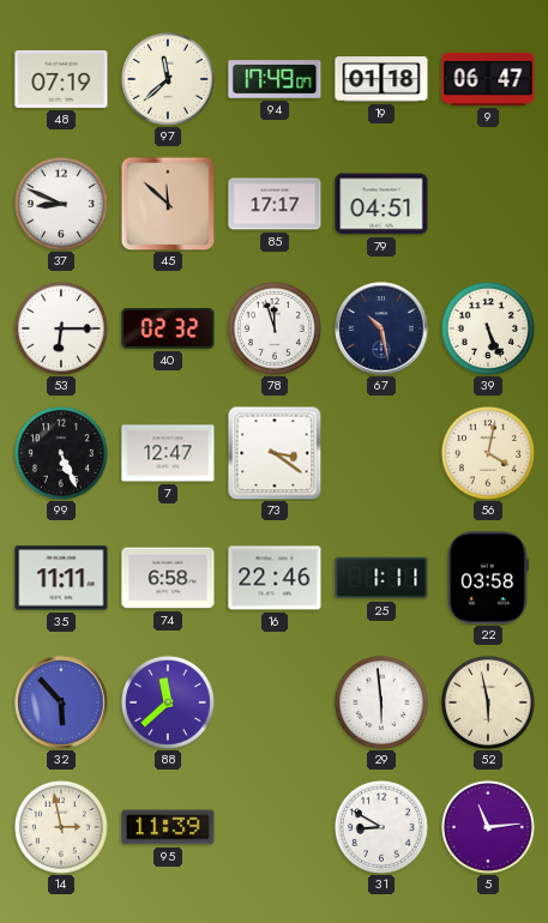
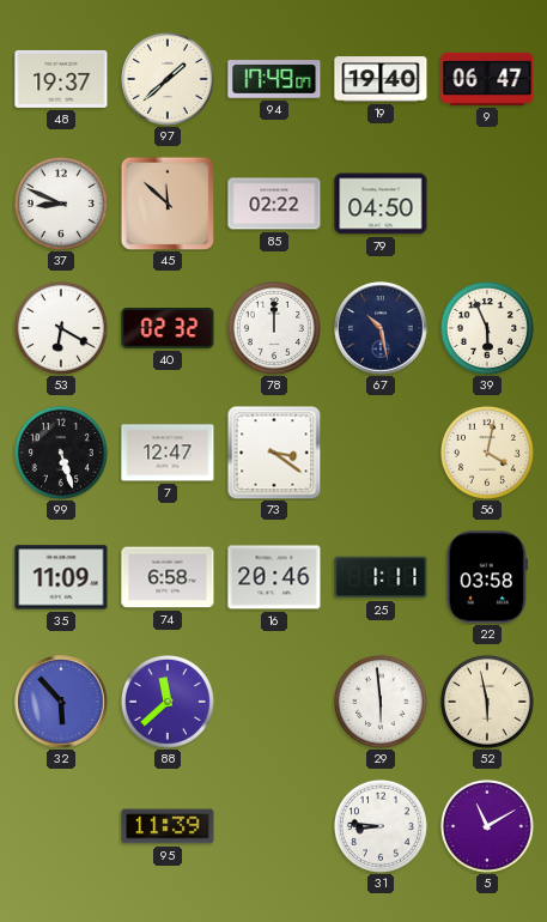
48: 07:19 -> 19:37 (61, 79)
97: 11:38 -> 1:38 (168, 79)
19: 01:18 -> 19:40 (381, 79)
85: 17:17 -> 02:22 (274, 204)
79: 04:51 -> 04:50 (381, 204)
53: 6:15 -> 6:20 (61, 328)
78: 11:57 -> 12:00 (274, 328)
39: 5:26 -> 5:56 (487, 328)
99: 5:26 -> 5:27 (61, 453)
35: 11:11 -> 11:09 (61, 577)
16: 22:46 -> 20:46 (274, 577)
14: 2:58 -> none (61, 827)
31: 8:50 -> 8:46 (381, 826)
5: 11:14 -> 11:10 (487, 826)
